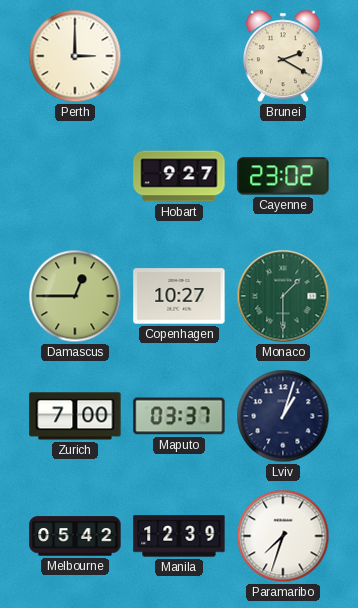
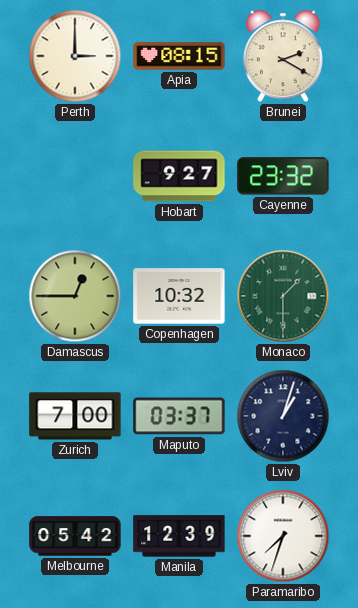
Apia: none -> 08:15 (179, 56)
Cayenne: 23:02 -> 23:32 (283, 176)
Copenhagen: 10:27 -> 10:32 (179, 296)
